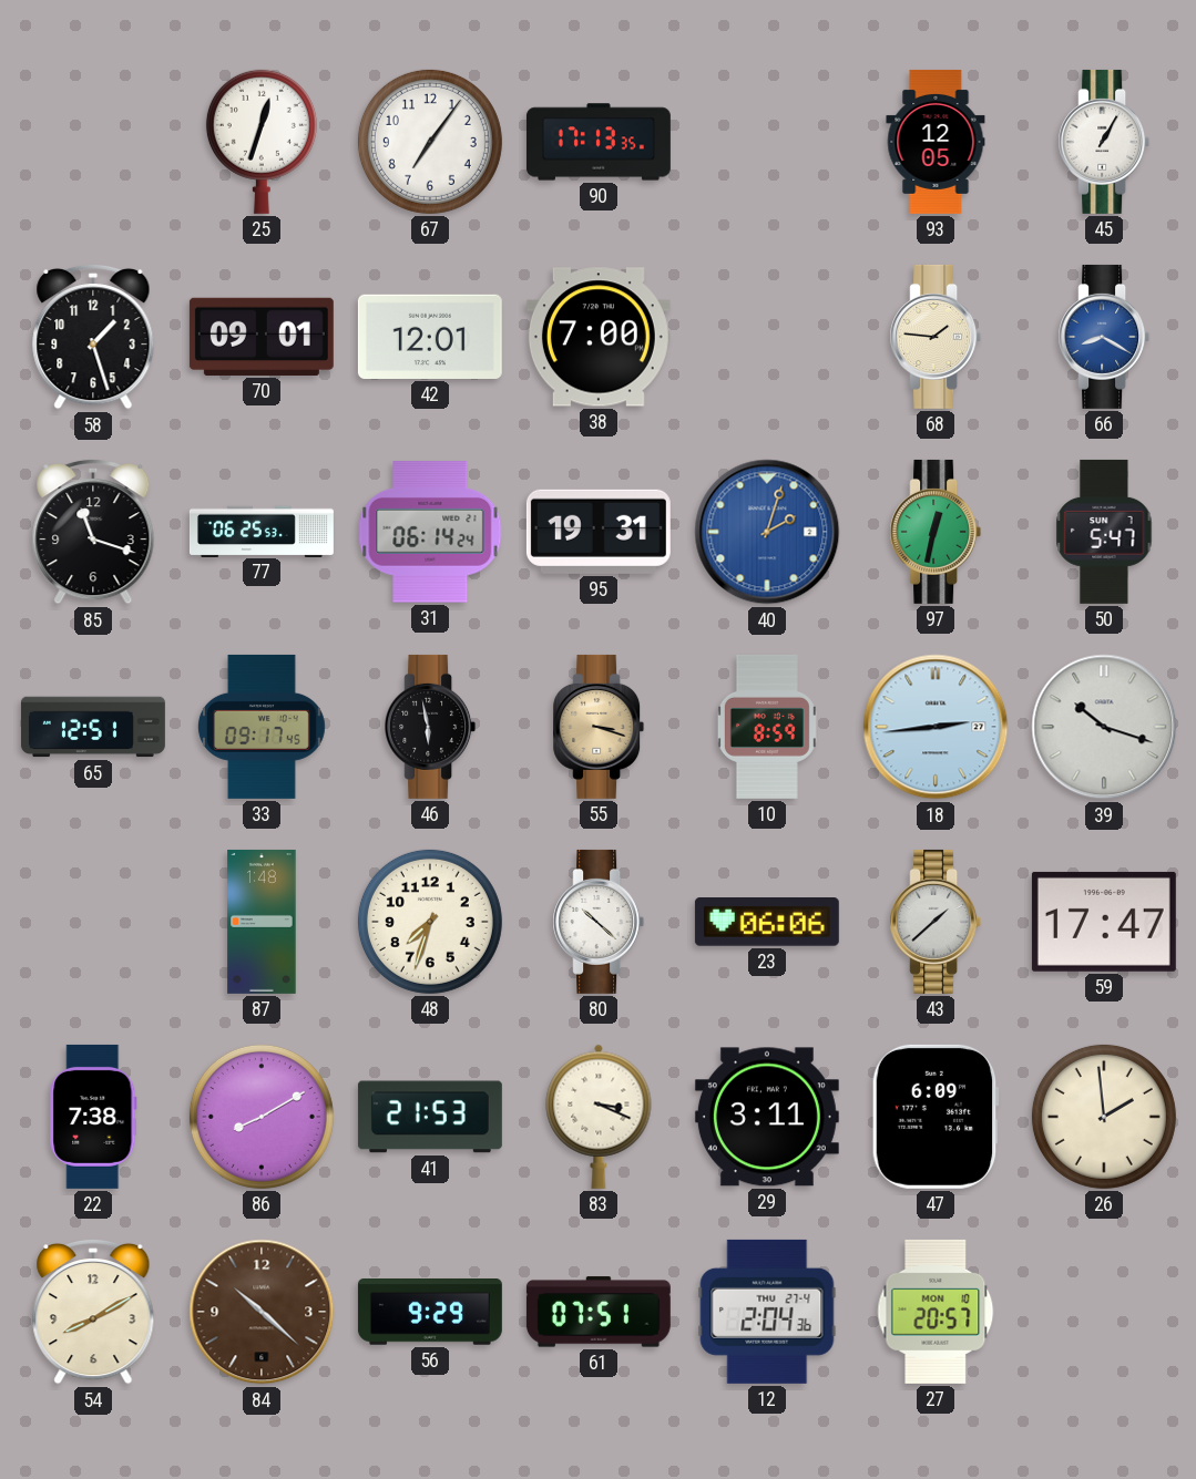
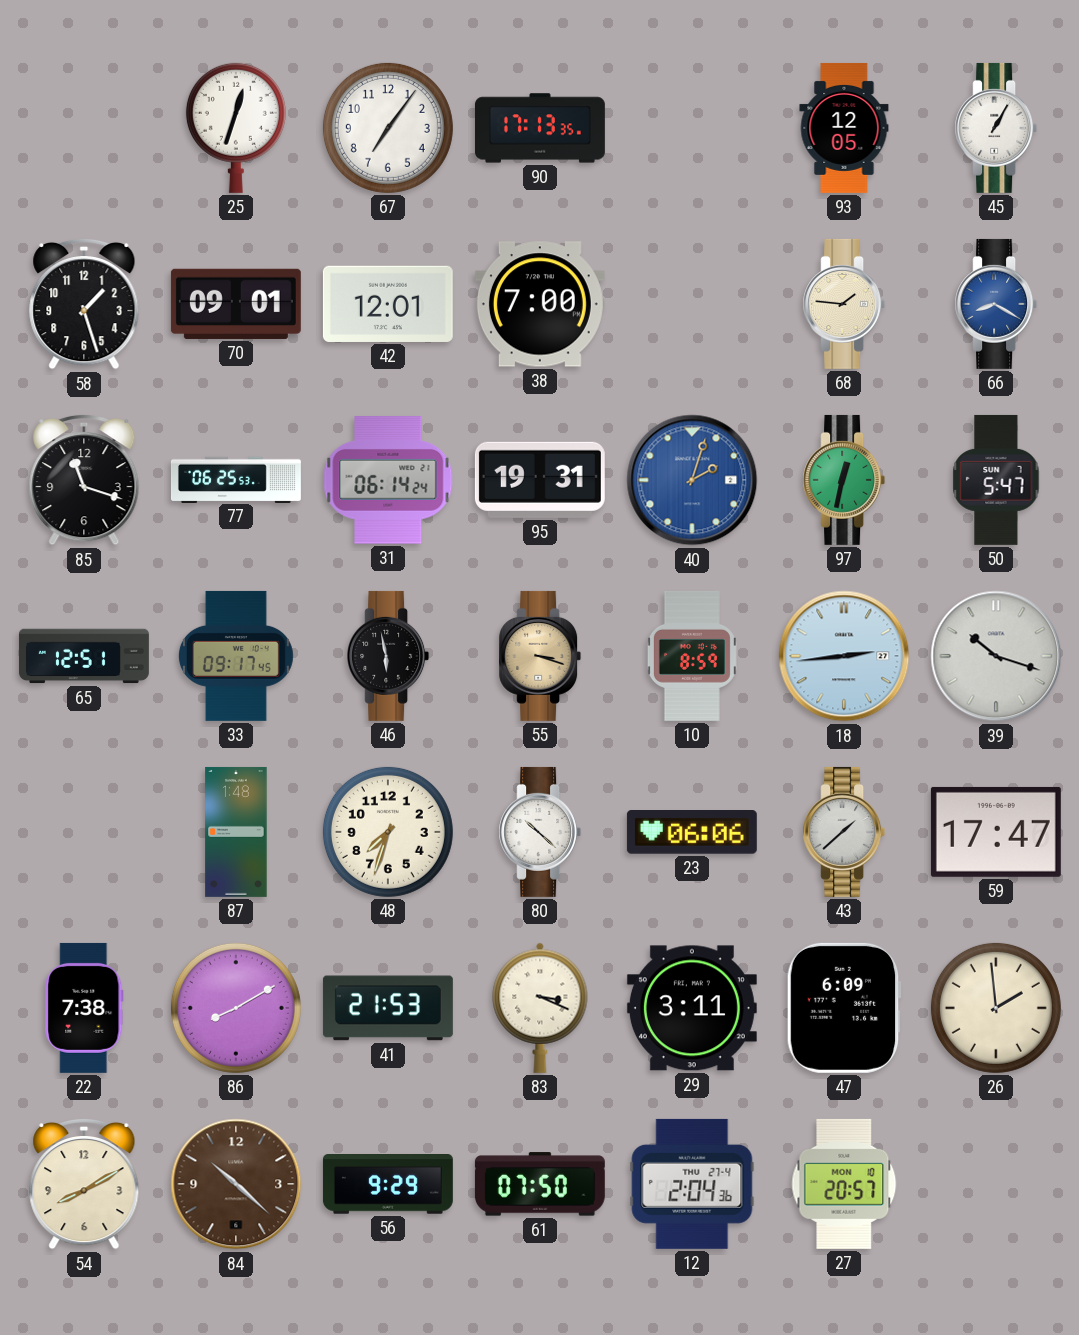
61: 07:51 -> 07:50 (540, 1184)
